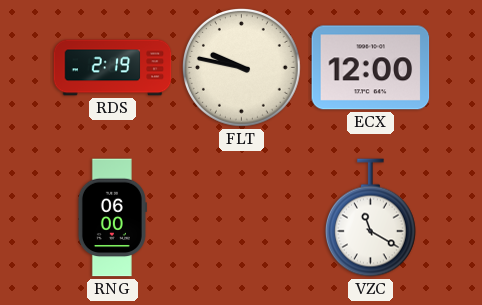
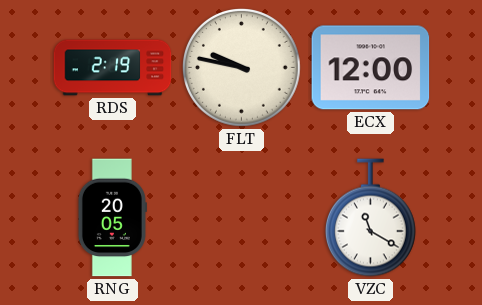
RNG: 06:00 -> 20:05 (112, 218)
